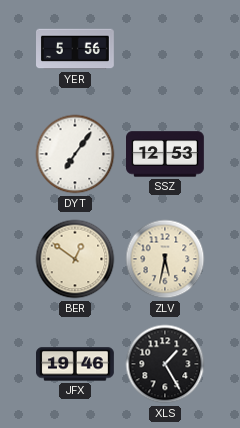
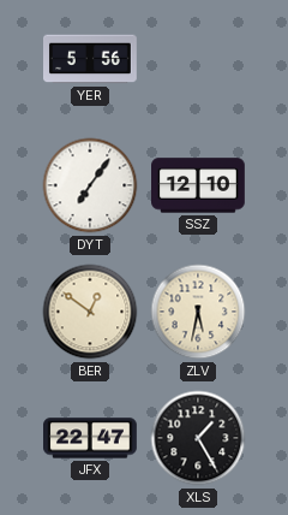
SSZ: 12:53 -> 12:10 (199, 185)
JFX: 19:46 -> 22:47 (91, 438)
